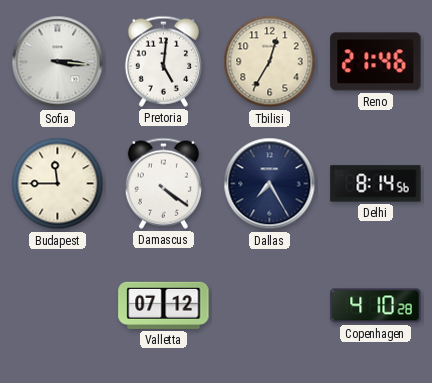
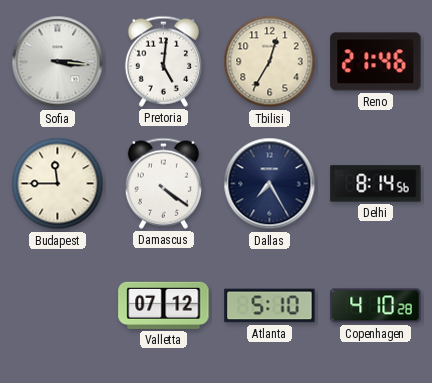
Atlanta: none -> 5:10 (270, 306)
